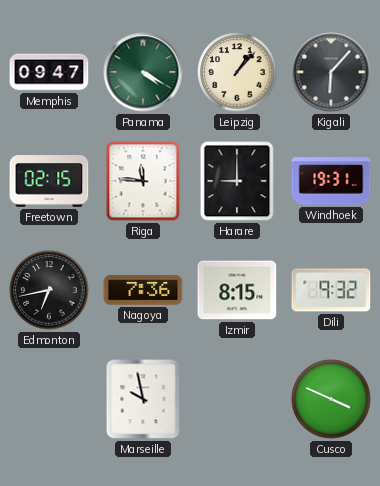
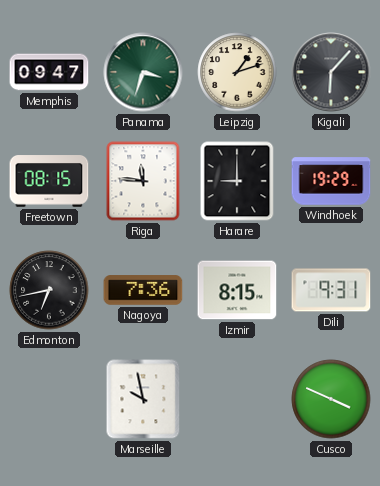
Panama: 4:20 -> 3:33 (143, 72)
Leipzig: 1:07 -> 1:12 (237, 72)
Freetown: 02:15 -> 08:15 (49, 181)
Windhoek: 19:31 -> 19:29 (331, 181)
Dili: 9:32 -> 9:31 (331, 290)
